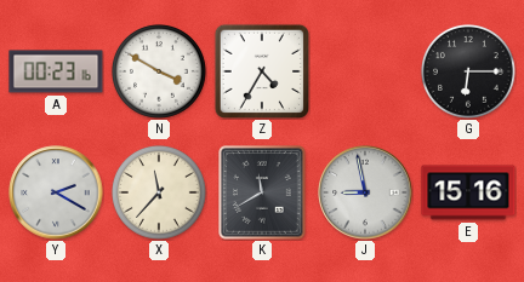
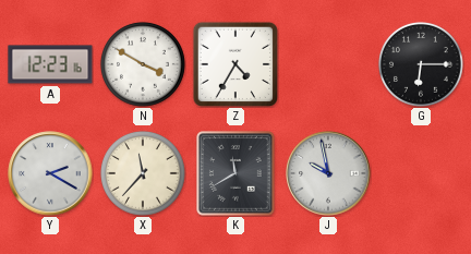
A: 00:23 -> 12:23 (50, 64)
J: 8:58 -> 9:58 (328, 173)
E: 15:16 -> none (468, 192)
